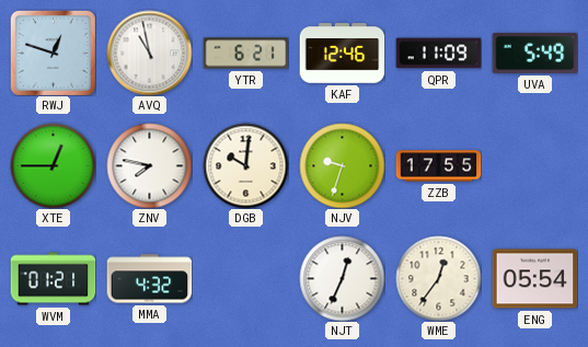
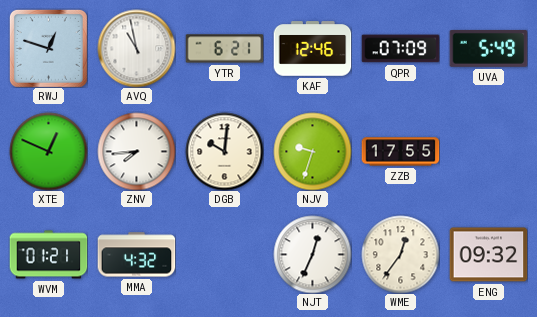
QPR: 11:09 -> 07:09 (400, 49)
XTE: 12:45 -> 12:49 (48, 151)
ZNV: 7:47 -> 7:44 (136, 151)
ENG: 05:54 -> 09:32 (488, 255)
